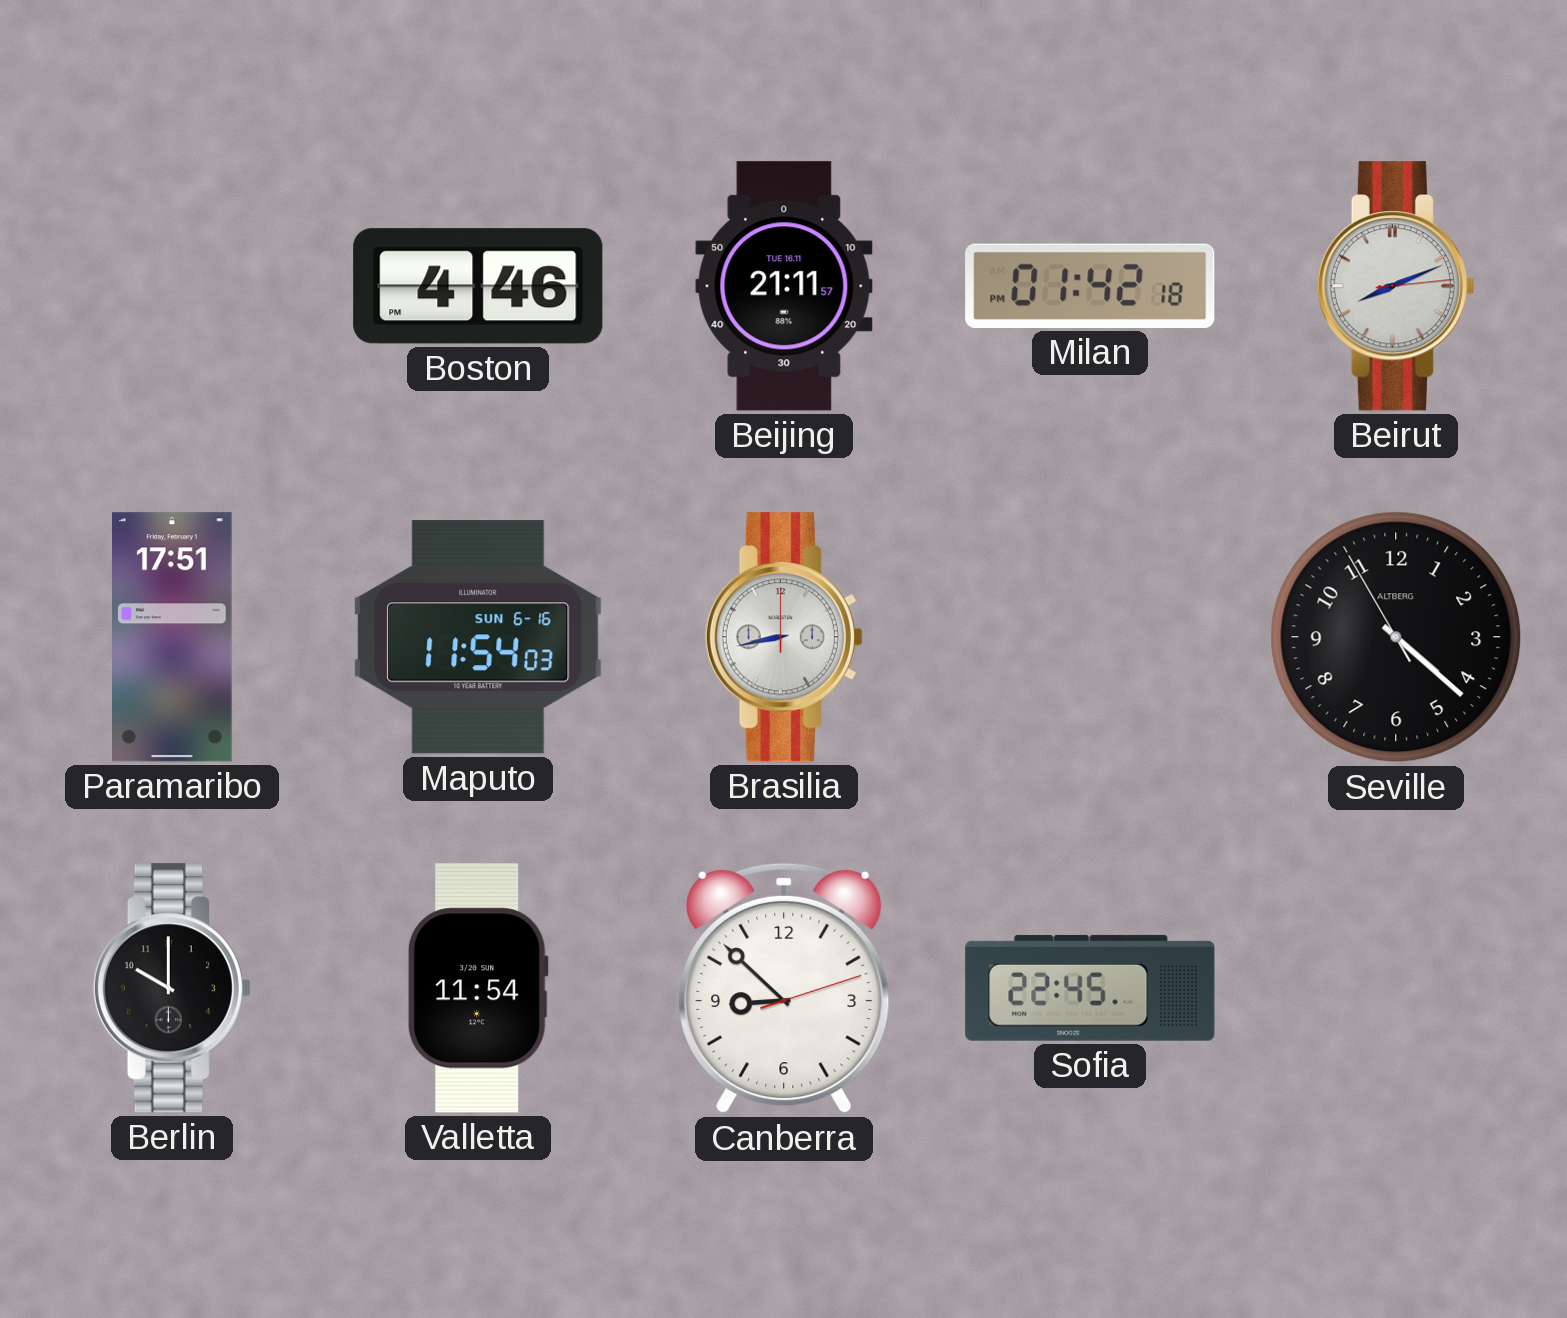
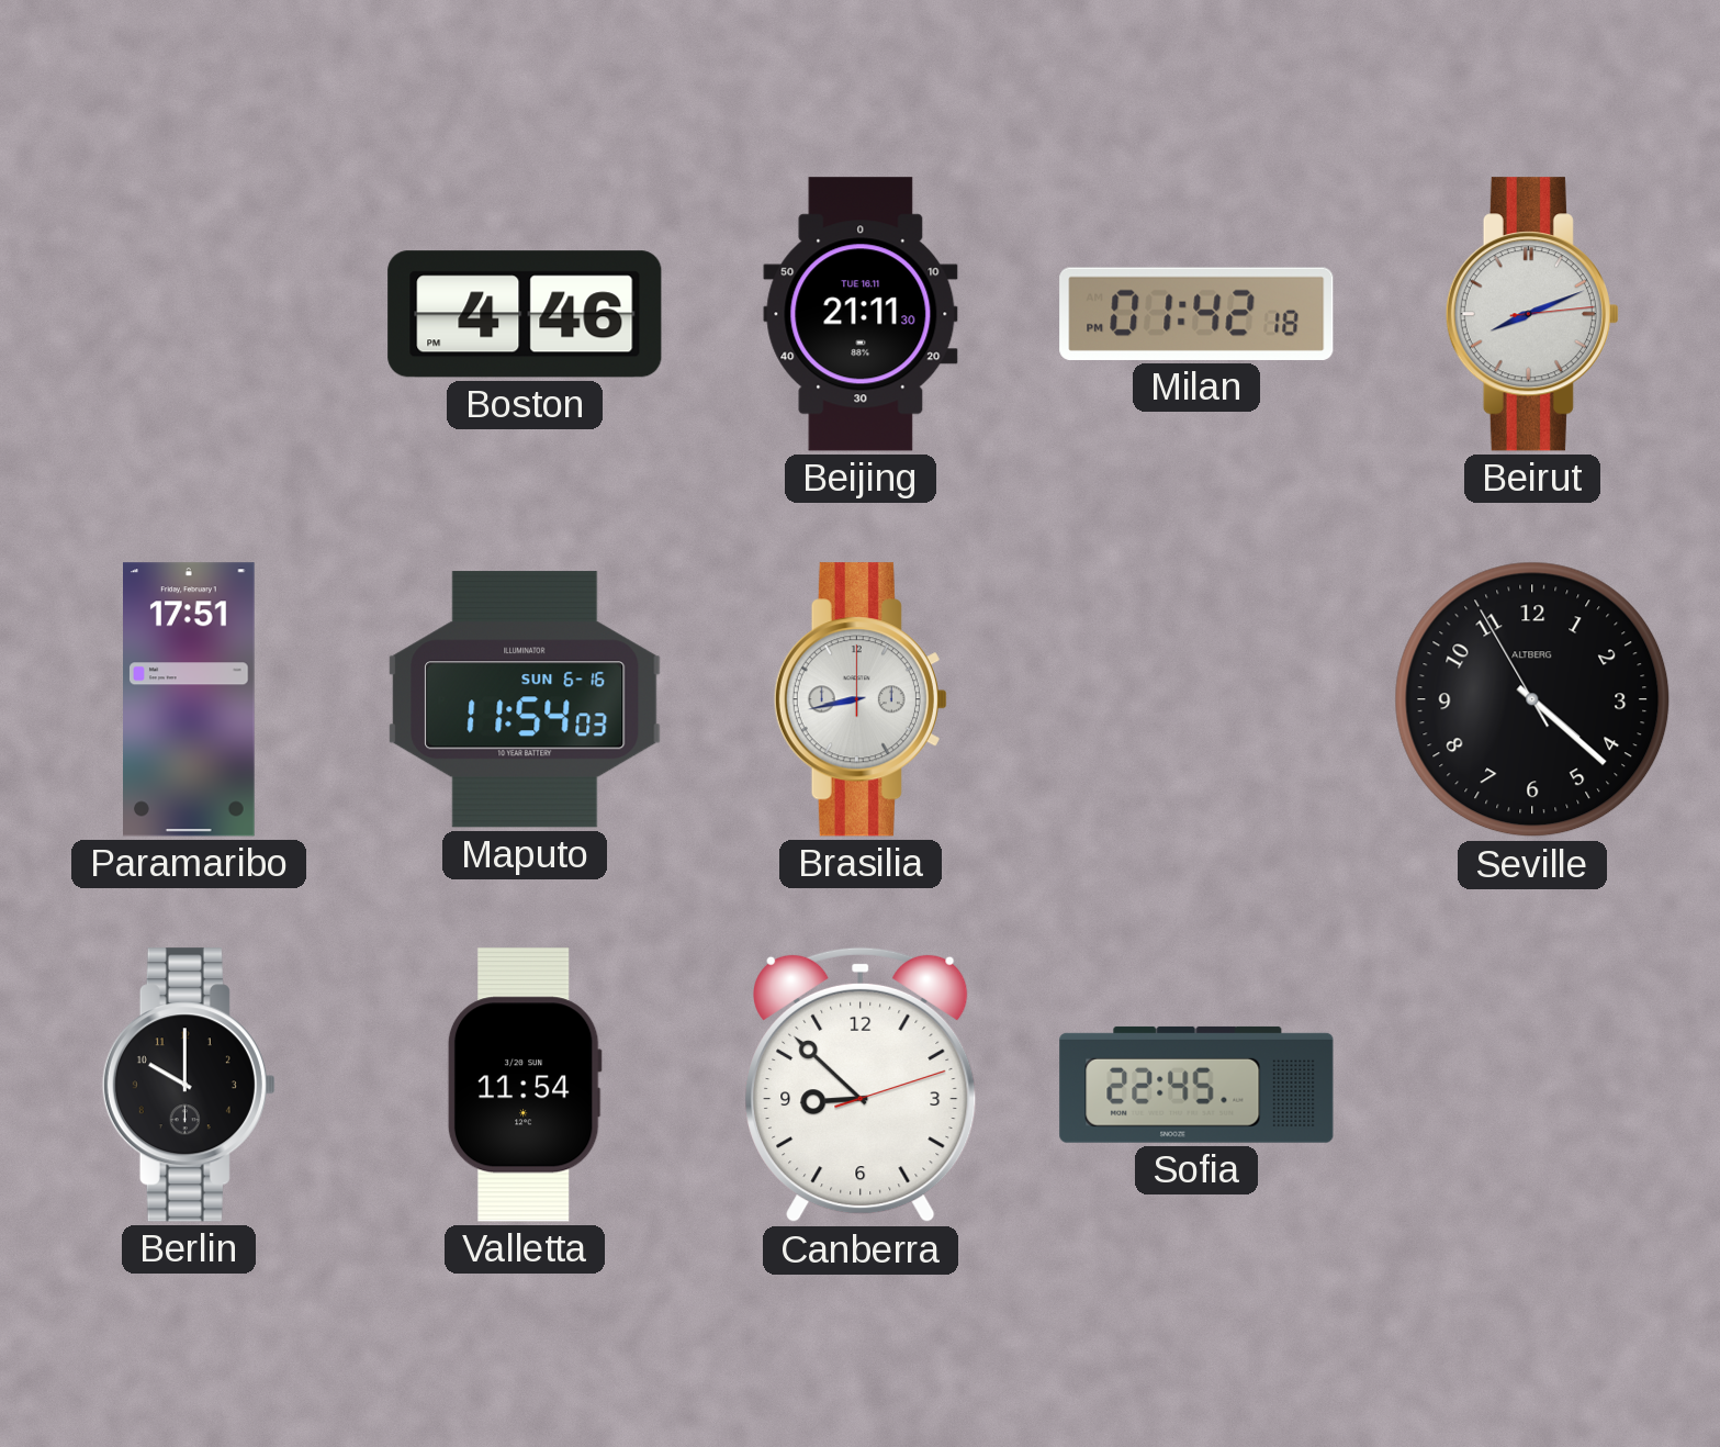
Beijing: 21:11:57 -> 21:11:30 (861, 314)
